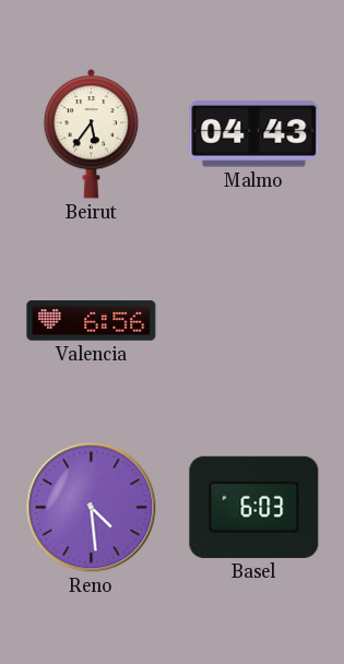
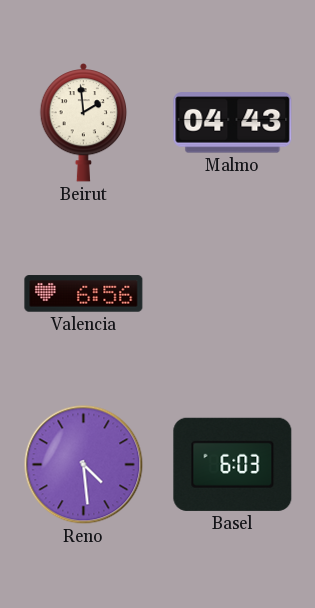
Beirut: 5:36 -> 1:59 (84, 123)
